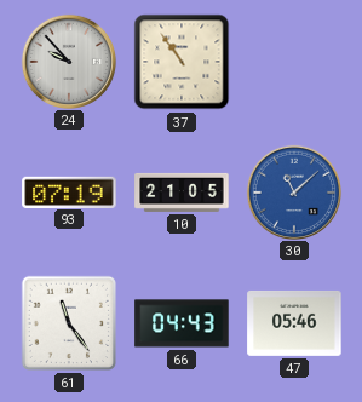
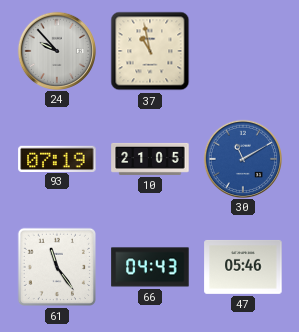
37: 10:54 -> 10:58 (150, 51)
30: 11:08 -> 11:10 (242, 158)
